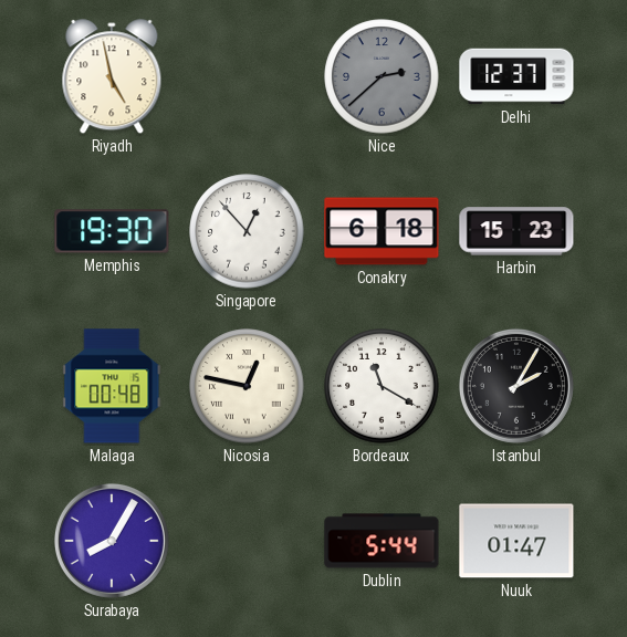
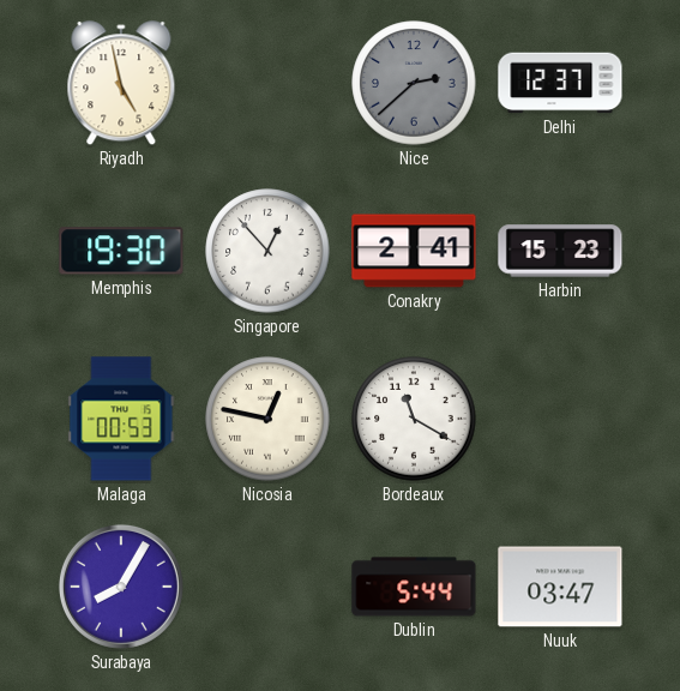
Conakry: 6:18 -> 2:41 (414, 251)
Malaga: 00:48 -> 00:53 (121, 419)
Istanbul: 2:05 -> none (516, 386)
Nuuk: 01:47 -> 03:47 (560, 587)
